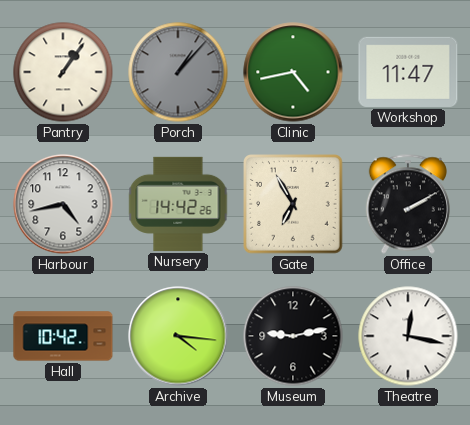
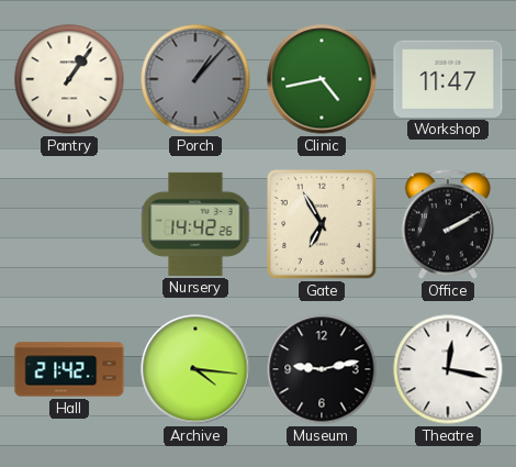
Harbour: 4:43 -> none (63, 204)
Hall: 10:42 -> 21:42 (69, 369)
